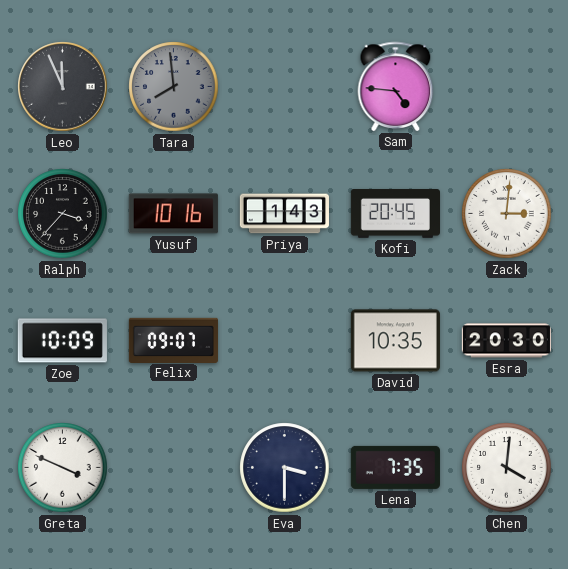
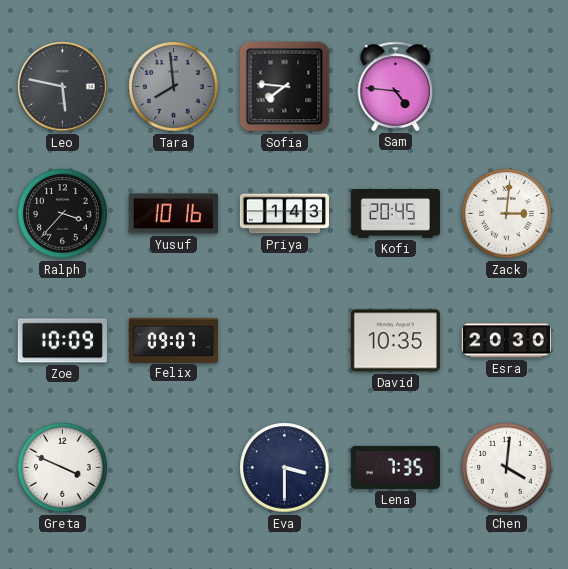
Leo: 11:56 -> 5:47 (63, 87)
Sofia: none -> 7:46 (285, 87)
